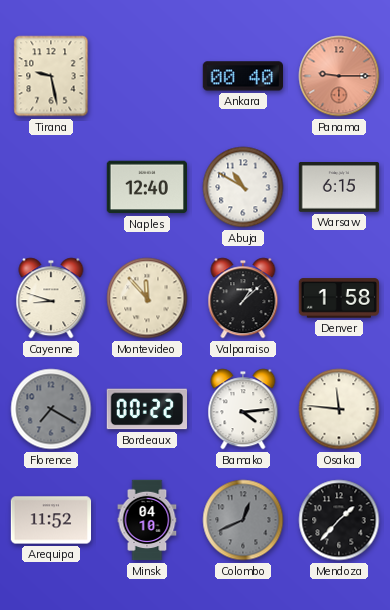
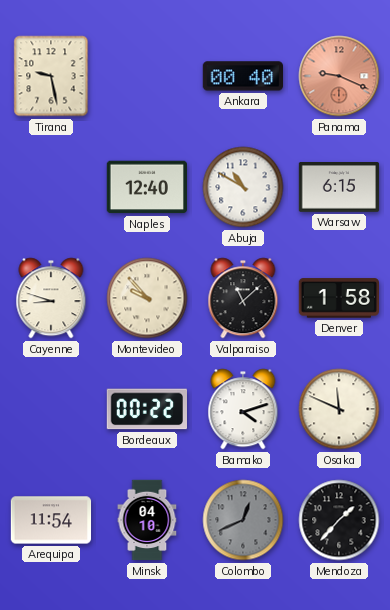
Panama: 9:15 -> 9:19 (339, 76)
Montevideo: 11:53 -> 9:53 (147, 298)
Valparaiso: 1:08 -> 11:08 (243, 298)
Florence: 7:20 -> none (51, 409)
Bamako: 4:14 -> 4:12 (243, 409)
Osaka: 11:46 -> 11:49 (339, 409)
Arequipa: 11:52 -> 11:54 (51, 520)
